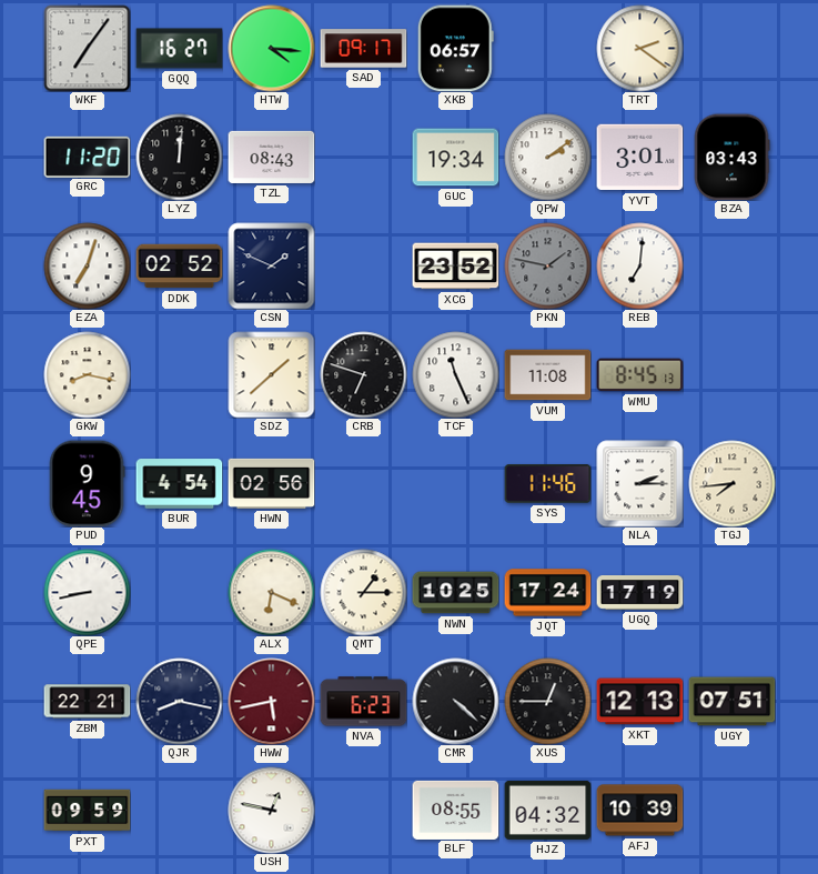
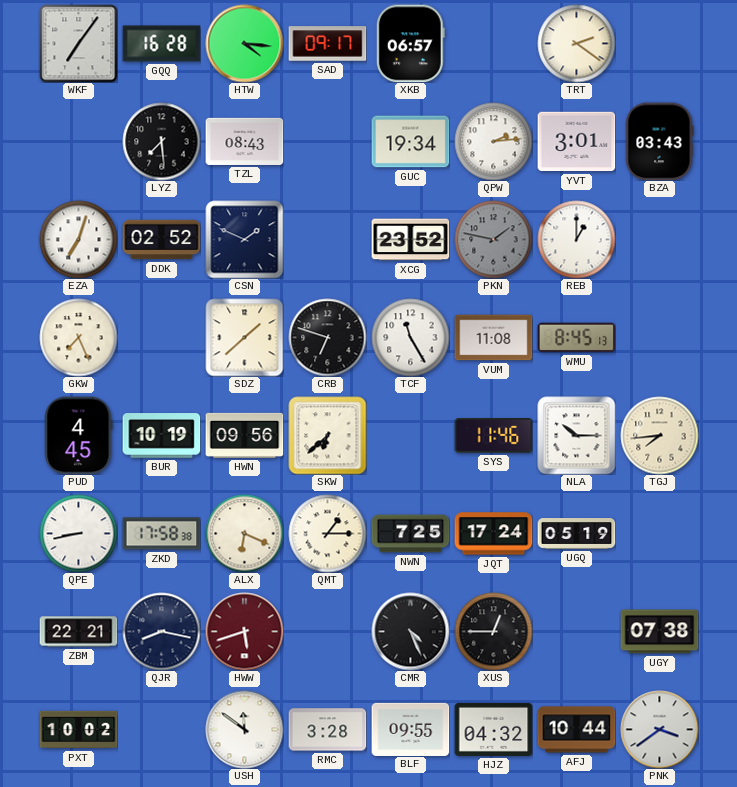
GQQ: 16:27 -> 16:28 (161, 44)
GRC: 11:20 -> none (87, 157)
LYZ: 12:01 -> 7:29 (161, 141)
QPW: 2:09 -> 2:14 (493, 141)
REB: 7:01 -> 1:00 (576, 239)
GKW: 8:17 -> 7:26 (78, 337)
TCF: 11:26 -> 11:25 (410, 337)
PUD: 9:45 -> 4:45 (78, 435)
BUR: 4:54 -> 10:19 (161, 436)
HWN: 02:56 -> 09:56 (244, 435)
SKW: none -> 6:38 (327, 435)
NLA: 2:15 -> 10:15 (576, 435)
ZKD: none -> 17:58 (161, 534)
NWN: 10:25 -> 7:25 (410, 534)
UGQ: 17:19 -> 05:19 (576, 534)
HWW: 5:43 -> 5:42 (244, 631)
NVA: 6:23 -> none (363, 702)
CMR: 4:22 -> 4:26 (410, 631)
XKT: 12:13 -> none (639, 702)
UGY: 07:51 -> 07:38 (659, 632)
PXT: 09:59 -> 10:02 (78, 730)
USH: 12:47 -> 11:51 (244, 729)
RMC: none -> 3:28 (327, 730)
BLF: 08:55 -> 09:55 (410, 729)
AFJ: 10:39 -> 10:44 (576, 730)
PNK: none -> 3:39 (659, 729)
